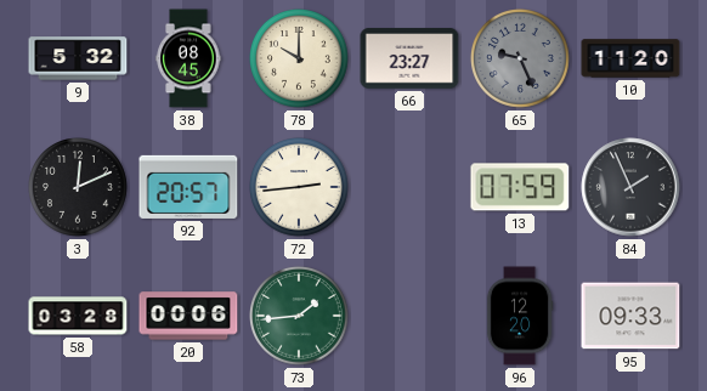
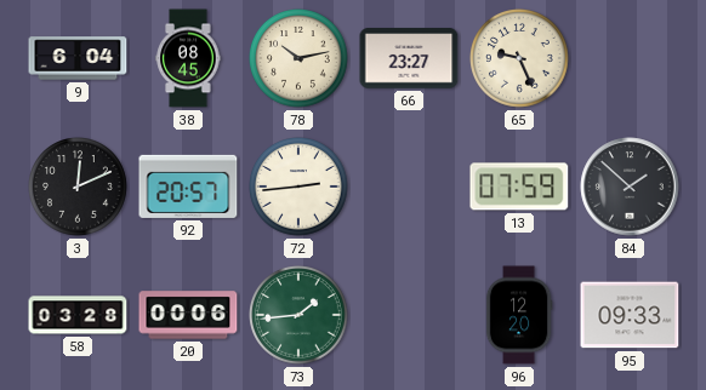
9: 5:32 -> 6:04 (78, 58)
78: 10:00 -> 10:13 (300, 59)
65 dial: grey -> cream (520, 59)
10: 11:20 -> none (630, 58)
84: 1:56 -> 1:52 (630, 187)
